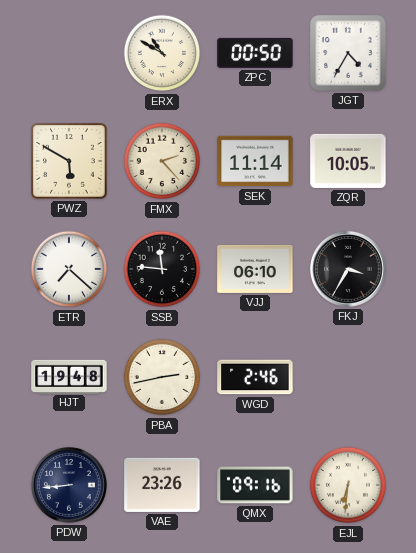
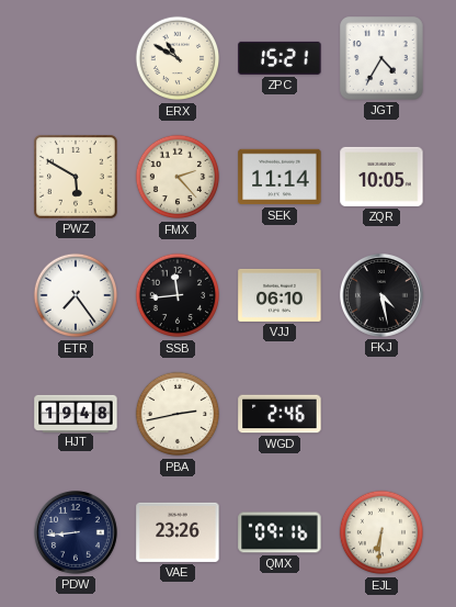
ZPC: 00:50 -> 15:21 (280, 58)
ETR: 7:22 -> 7:24 (76, 295)
SSB: 11:46 -> 11:44 (178, 295)
FKJ: 3:35 -> 4:28 (381, 295)
